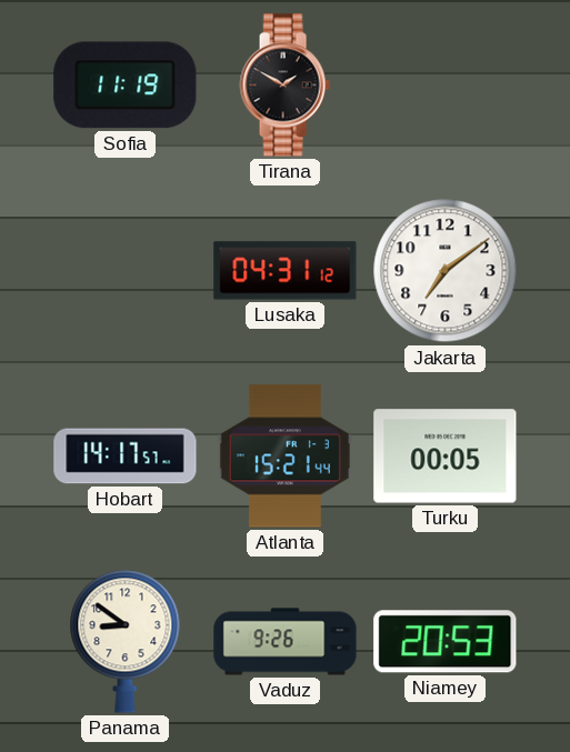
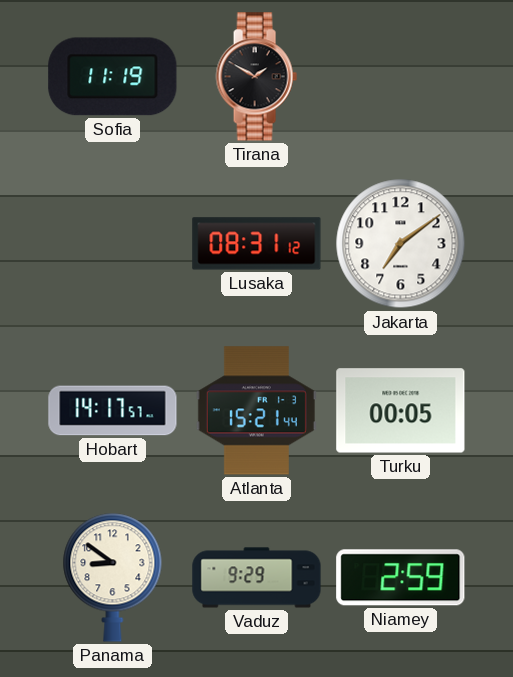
Lusaka: 04:31 -> 08:31 (257, 244)
Vaduz: 9:26 -> 9:29 (257, 578)
Niamey: 20:53 -> 2:59 (401, 578)
